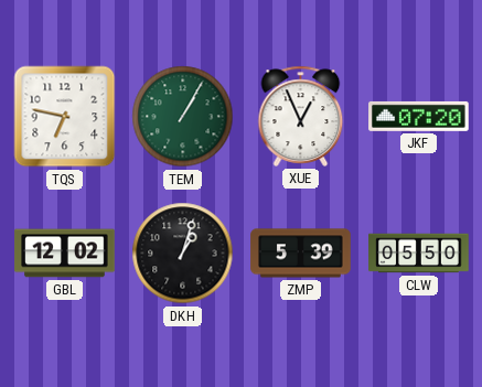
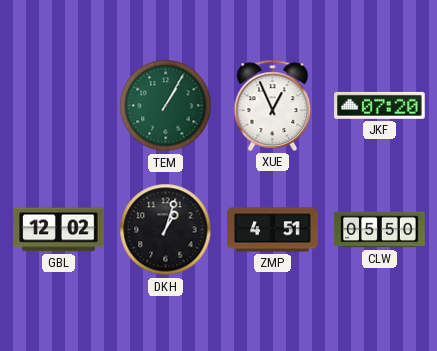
TQS: 6:47 -> none (65, 117)
ZMP: 5:39 -> 4:51 (273, 230)
